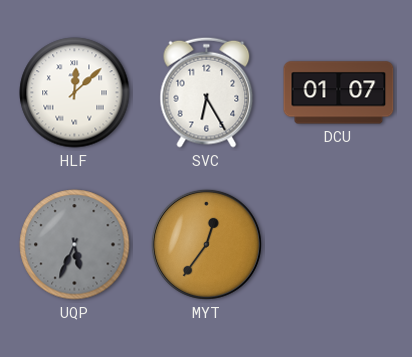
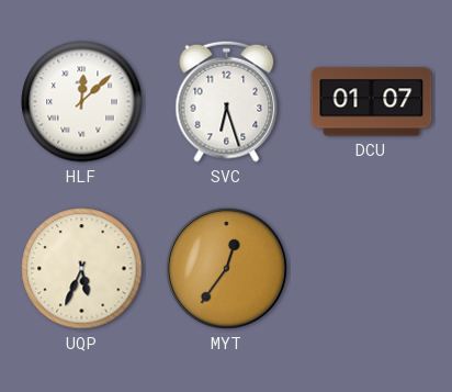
SVC: 6:25 -> 6:27 (227, 101)
UQP dial: grey -> cream (82, 269)
